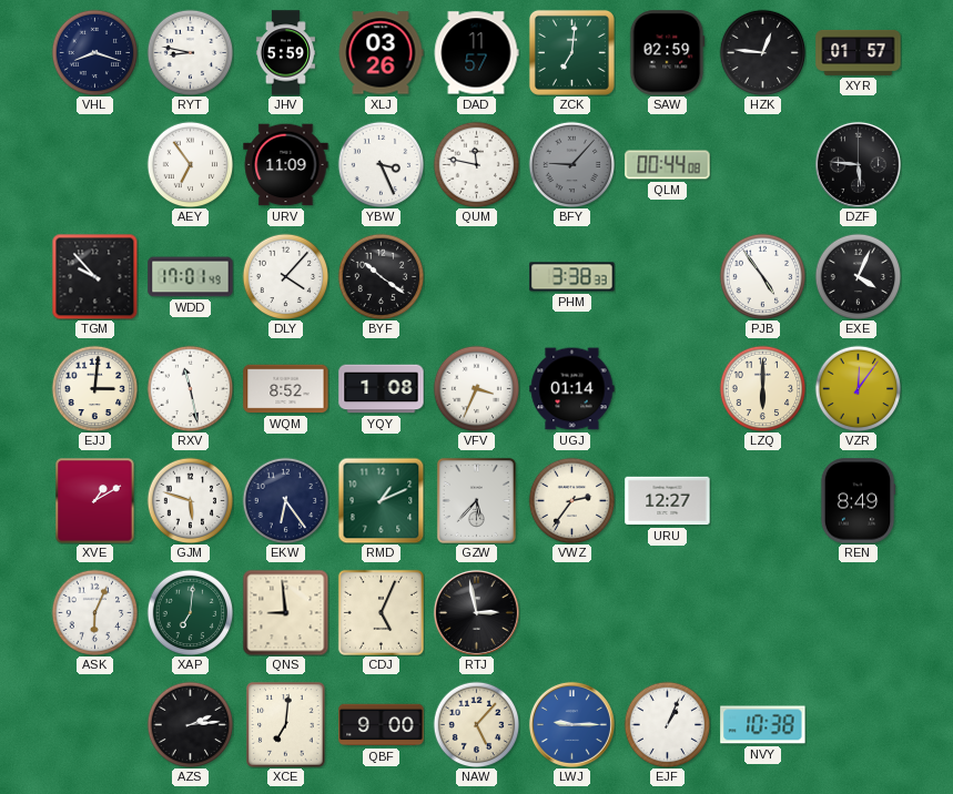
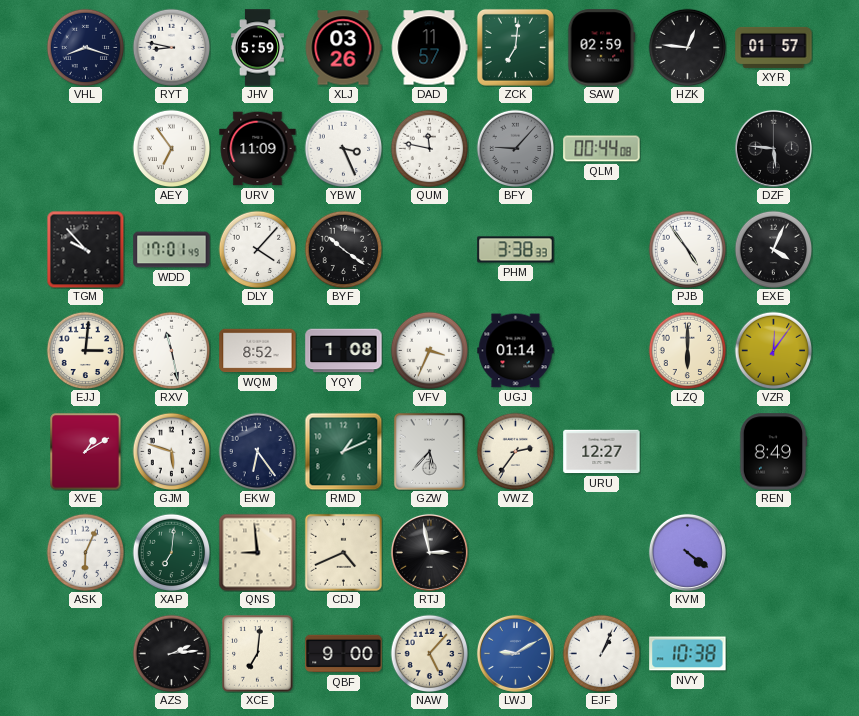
CDJ: 5:04 -> 4:41 (343, 552)
KVM: none -> 4:21 (687, 552)
LWJ: 9:15 -> 9:10 (515, 653)
